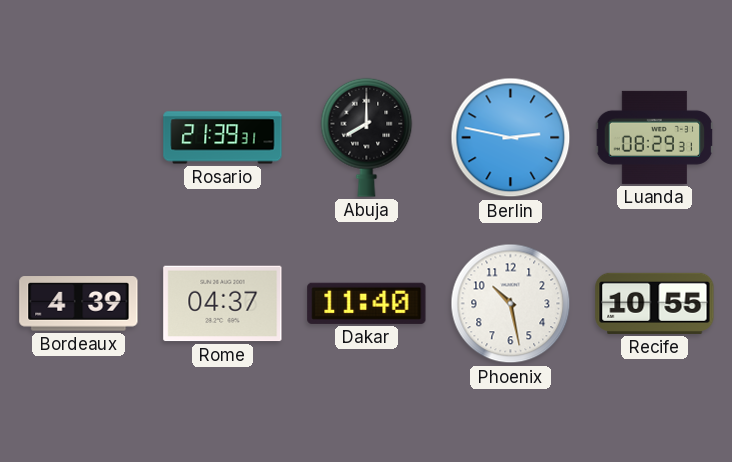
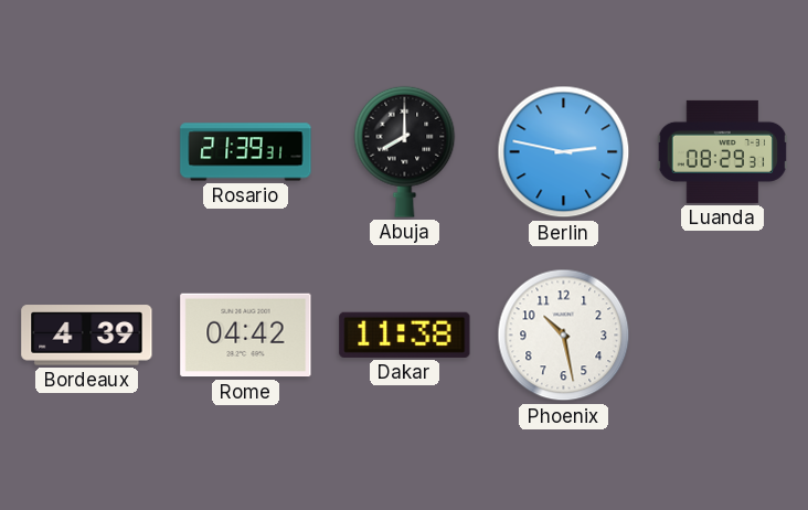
Rome: 04:37 -> 04:42 (246, 336)
Dakar: 11:40 -> 11:38 (405, 334)
Recife: 10:55 -> none (655, 303)
